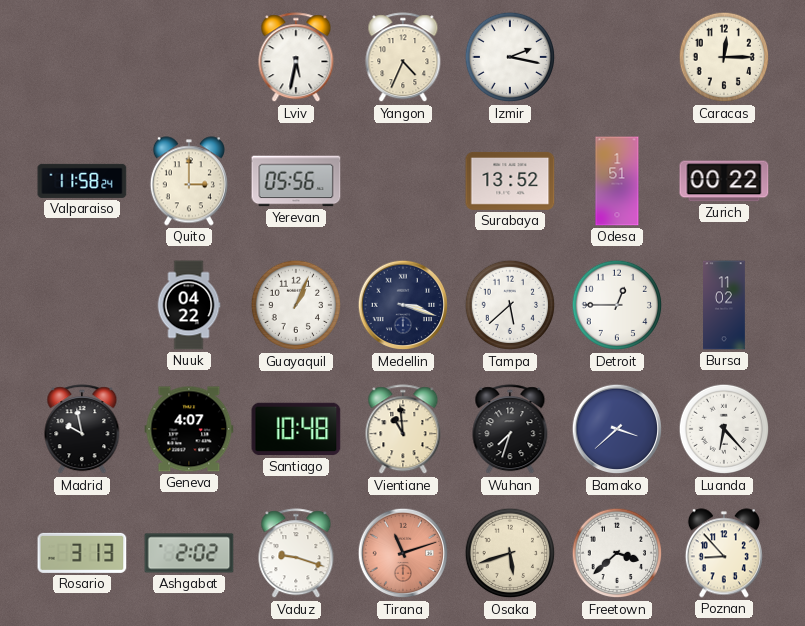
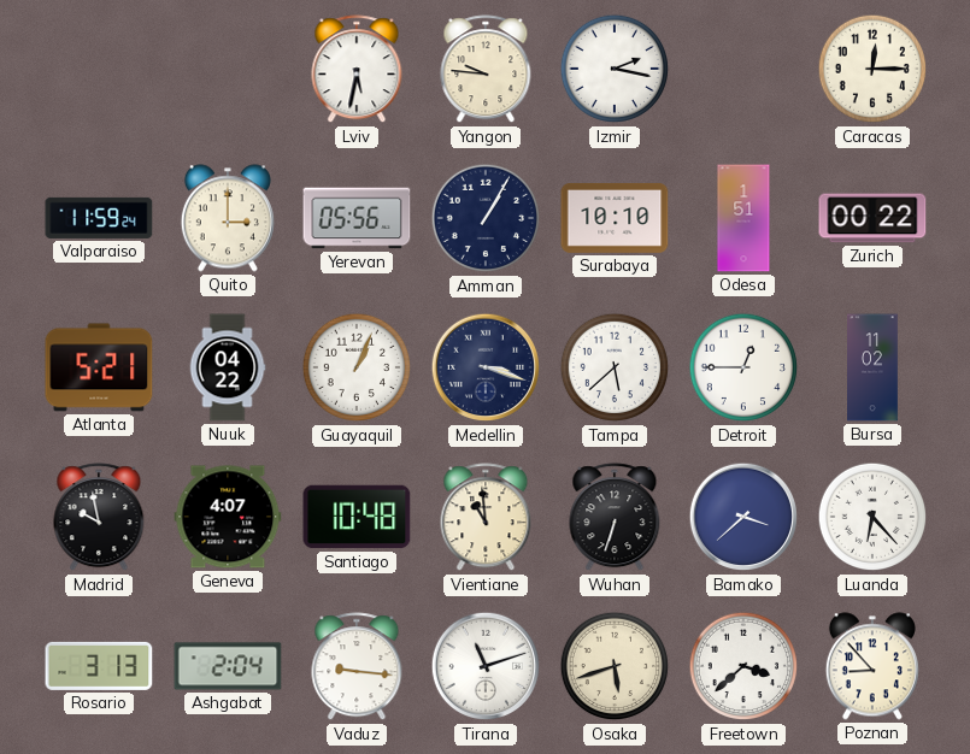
Yangon: 4:34 -> 9:46 (486, 70)
Valparaiso: 11:58 -> 11:59 (99, 218)
Amman: none -> 1:05 (486, 218)
Surabaya: 13:52 -> 10:10 (615, 218)
Atlanta: none -> 5:21 (99, 367)
Wuhan: 7:33 -> 6:33 (615, 518)
Ashgabat: 2:02 -> 2:04 (228, 666)
Vaduz: 9:18 -> 9:16 (357, 667)
Tirana dial: salmon -> white (486, 666)
